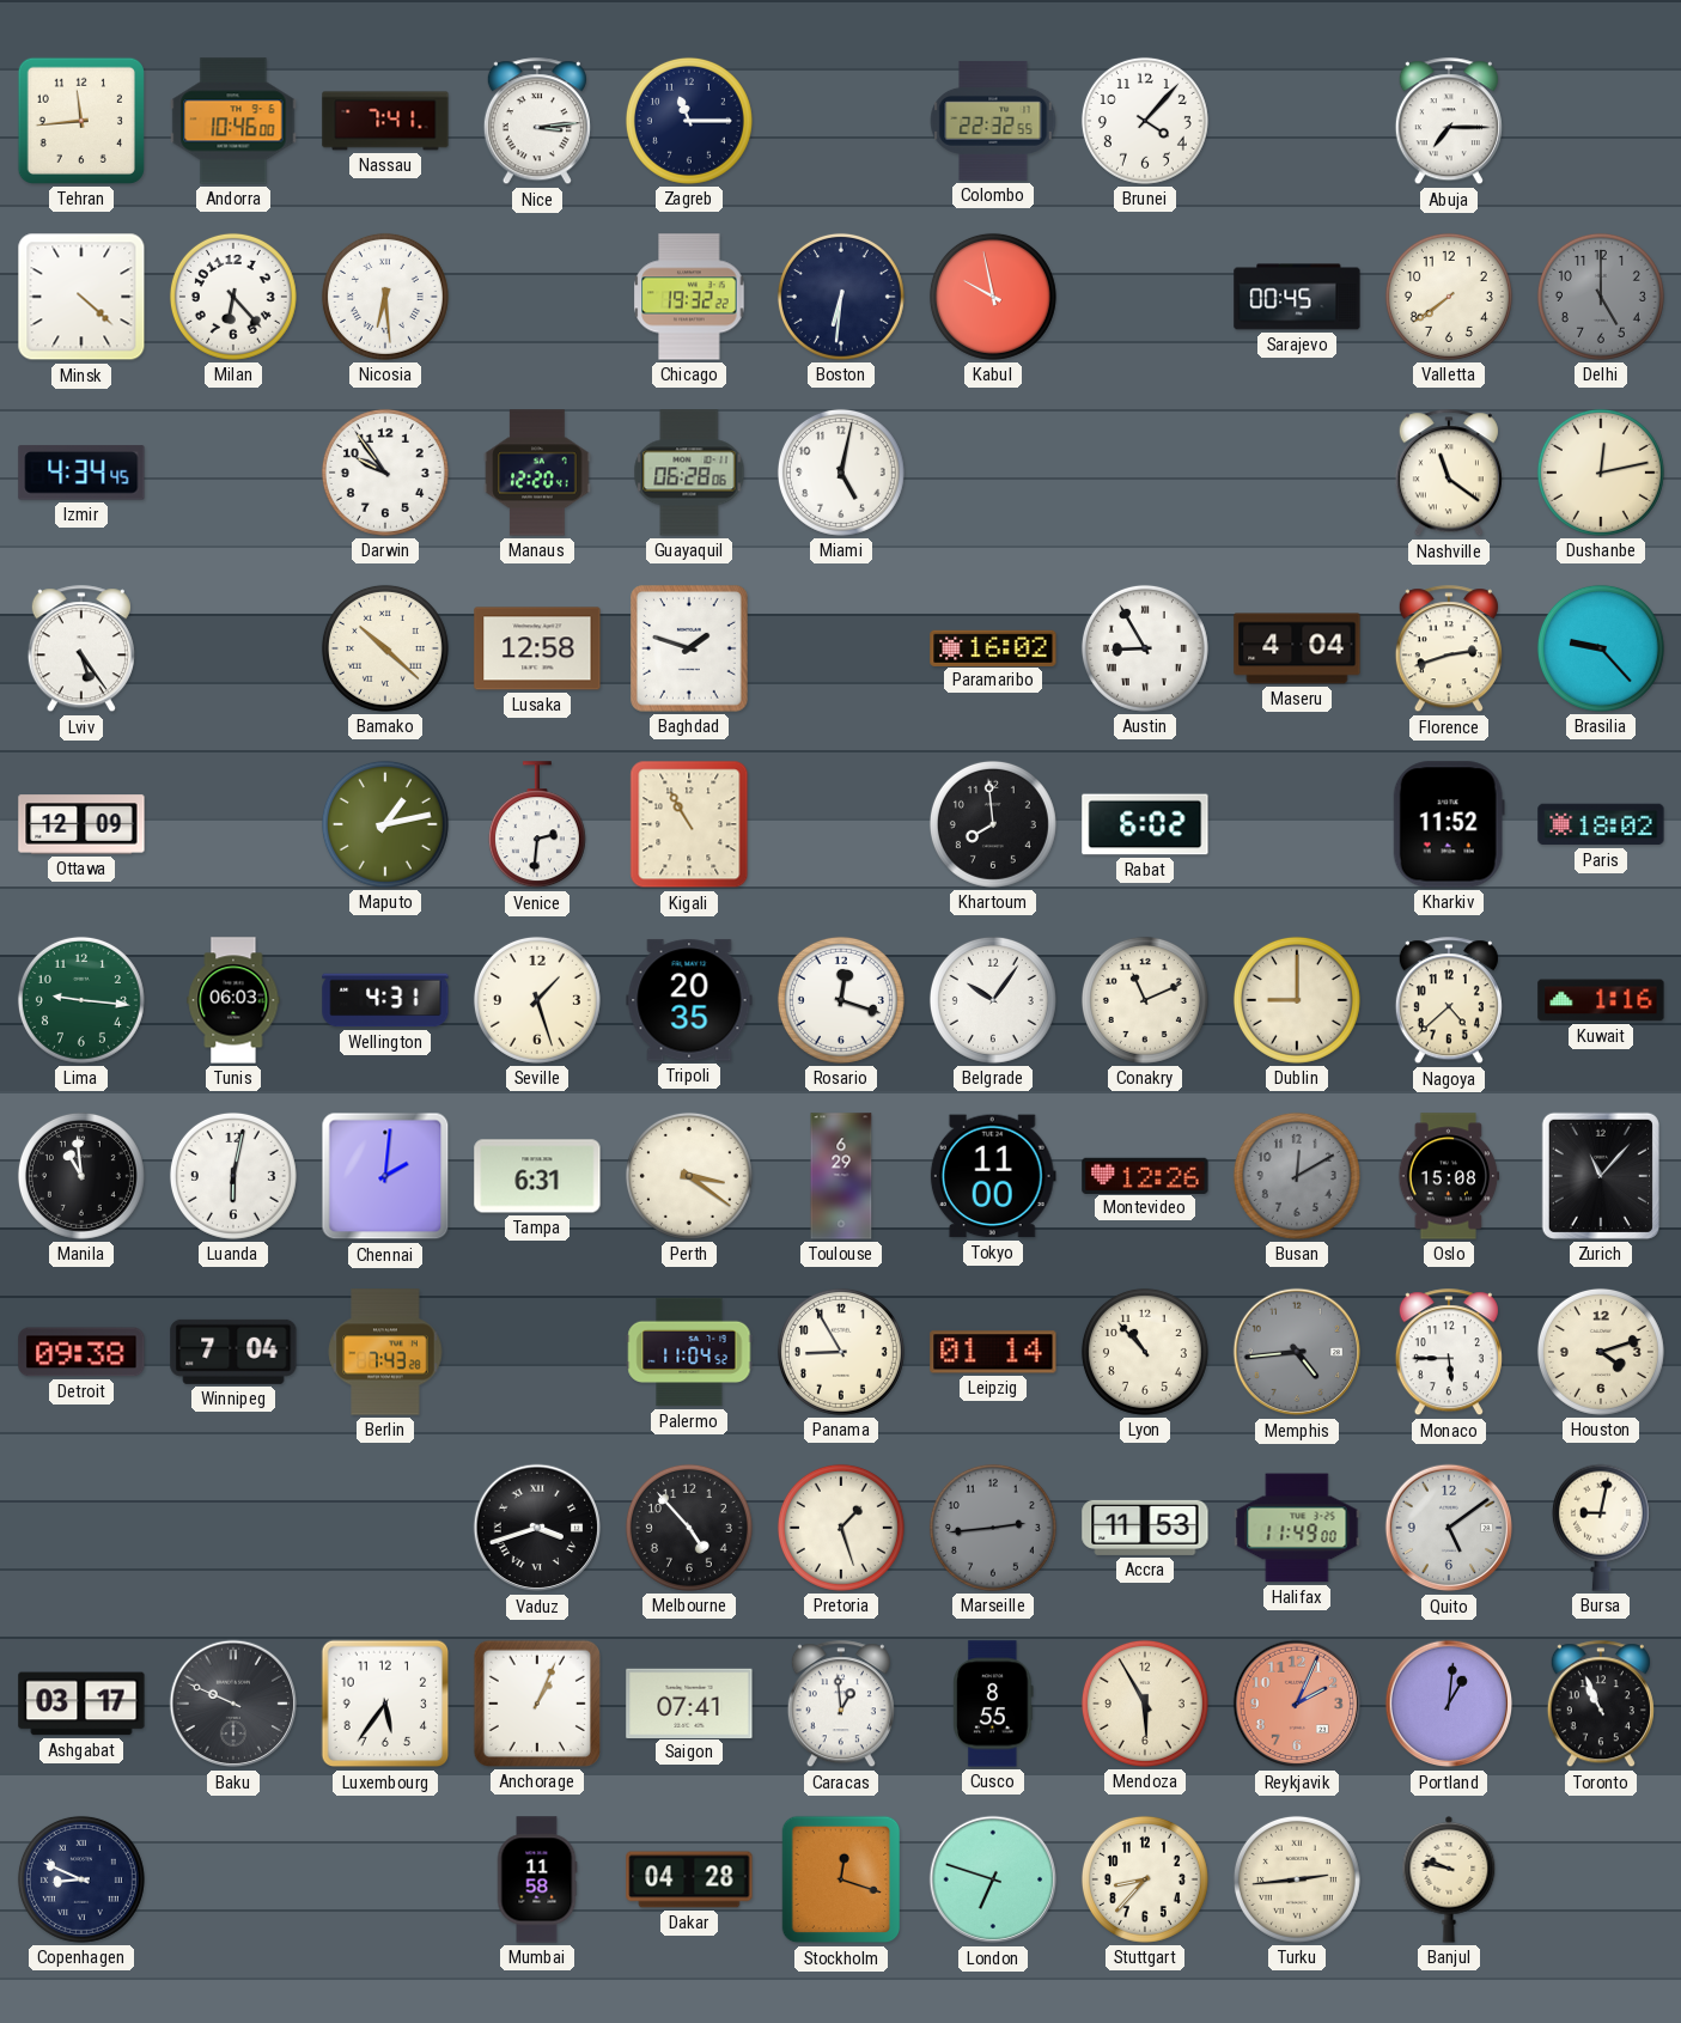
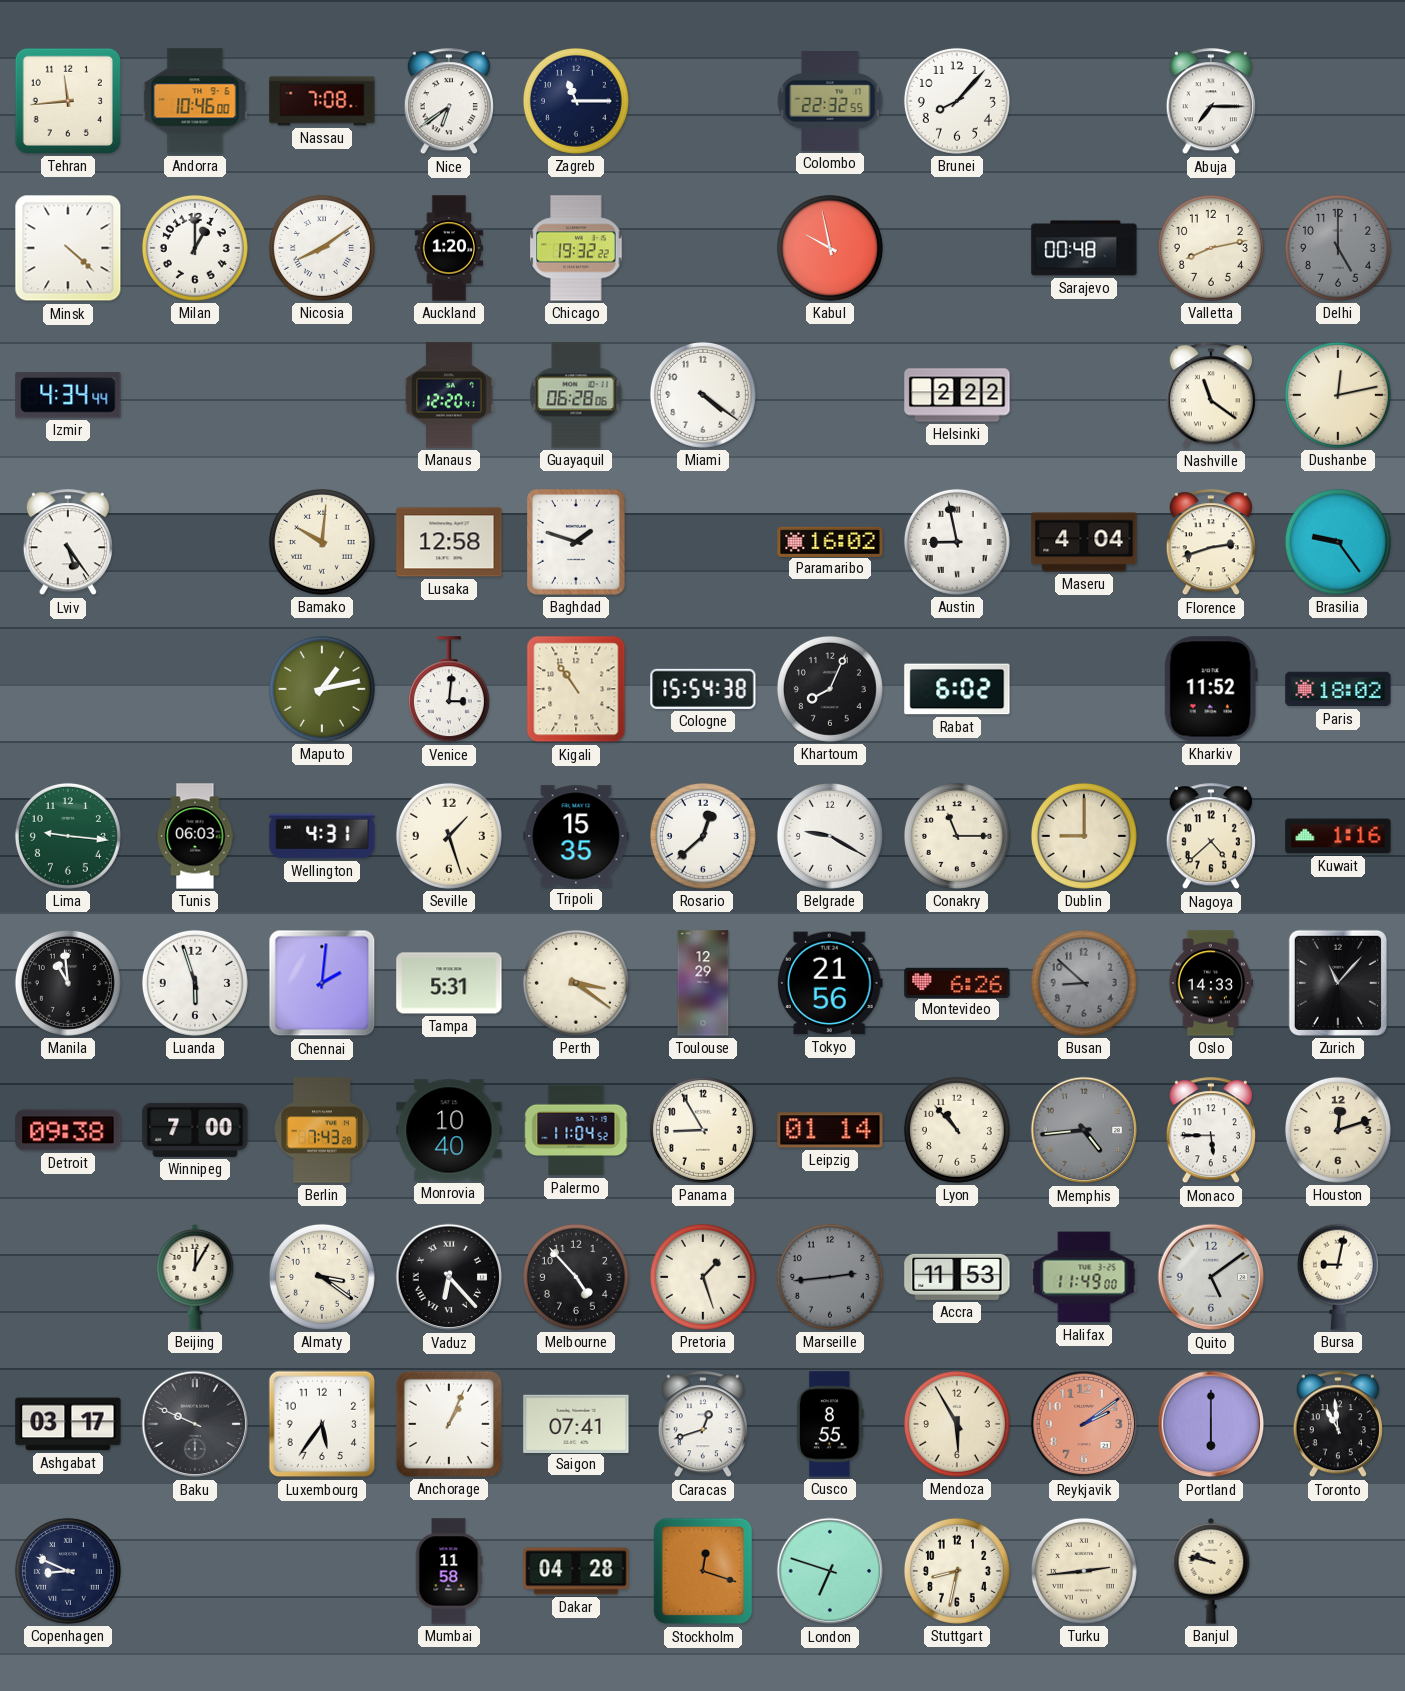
Nassau: 7:41 -> 7:08 (322, 101)
Nice: 3:14 -> 6:39 (449, 102)
Brunei: 4:07 -> 8:07 (957, 101)
Milan: 6:23 -> 1:00 (195, 248)
Nicosia: 6:29 -> 8:09 (322, 248)
Auckland: none -> 1:20 (449, 248)
Boston: 6:31 -> none (841, 297)
Sarajevo: 00:45 -> 00:48 (1084, 248)
Valletta: 7:39 -> 8:13 (1211, 248)
Izmir: 4:34:45 -> 4:34:44 (68, 395)
Darwin: 9:54 -> none (385, 473)
Miami: 5:02 -> 4:21 (703, 395)
Helsinki: none -> 2:22 (957, 395)
Bamako: 10:22 -> 10:01 (322, 542)
Austin: 8:55 -> 8:58 (957, 542)
Brasilia: 9:23 -> 9:24 (1338, 542)
Ottawa: 12:09 -> none (81, 824)
Venice: 2:31 -> 3:01 (449, 690)
Kigali: 10:55 -> 10:54 (576, 689)
Cologne: none -> 15:54 (703, 689)
Khartoum: 7:59 -> 8:04 (830, 689)
Tripoli: 20:35 -> 15:35 (576, 836)
Rosario: 12:18 -> 12:38 (703, 836)
Belgrade: 10:06 -> 9:20 (830, 836)
Conakry: 11:11 -> 11:15 (957, 836)
Luanda: 6:02 -> 5:57 (195, 983)
Tampa: 6:31 -> 5:31 (449, 983)
Toulouse: 6:29 -> 12:29 (703, 983)
Tokyo: 11:00 -> 21:56 (830, 983)
Montevideo: 12:26 -> 6:26 (957, 982)
Busan: 12:10 -> 8:52 (1084, 983)
Oslo: 15:08 -> 14:33 (1211, 983)
Winnipeg: 7:04 -> 7:00 (195, 1130)
Monrovia: none -> 10:40 (449, 1130)
Houston: 4:12 -> 12:12 (1338, 1130)
Beijing: none -> 12:05 (195, 1277)
Almaty: none -> 3:21 (322, 1277)
Vaduz: 3:42 -> 6:23 (449, 1277)
Caracas: 12:59 -> 12:42 (703, 1425)
Reykjavik: 2:04 -> 2:09 (1084, 1424)
Portland: 1:01 -> 6:00 (1211, 1424)
Toronto: 10:56 -> 10:59 (1338, 1425)
Stuttgart: 8:37 -> 8:32 (957, 1571)
